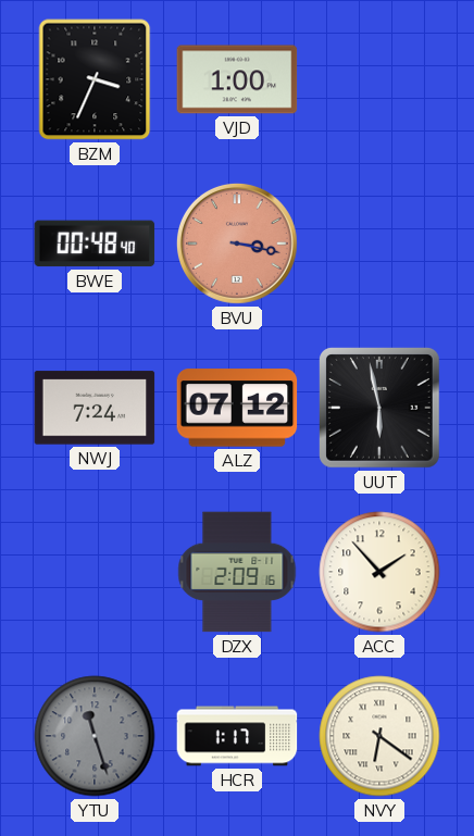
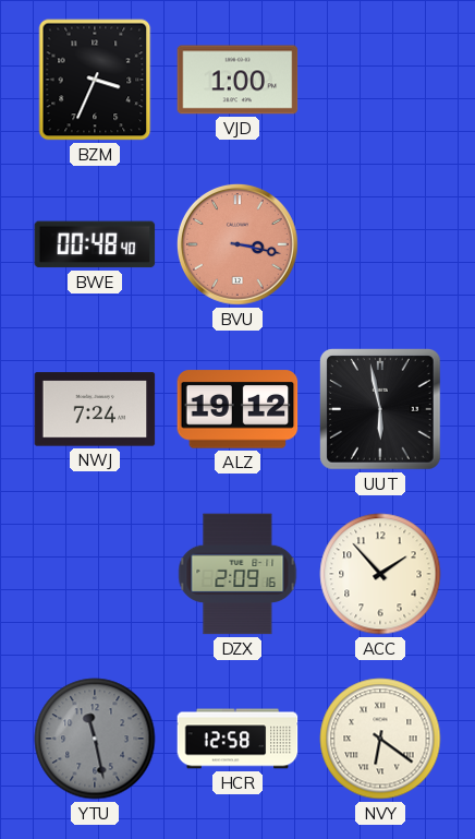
ALZ: 07:12 -> 19:12 (237, 409)
YTU: 11:27 -> 11:28 (95, 739)
HCR: 1:17 -> 12:58 (237, 739)
